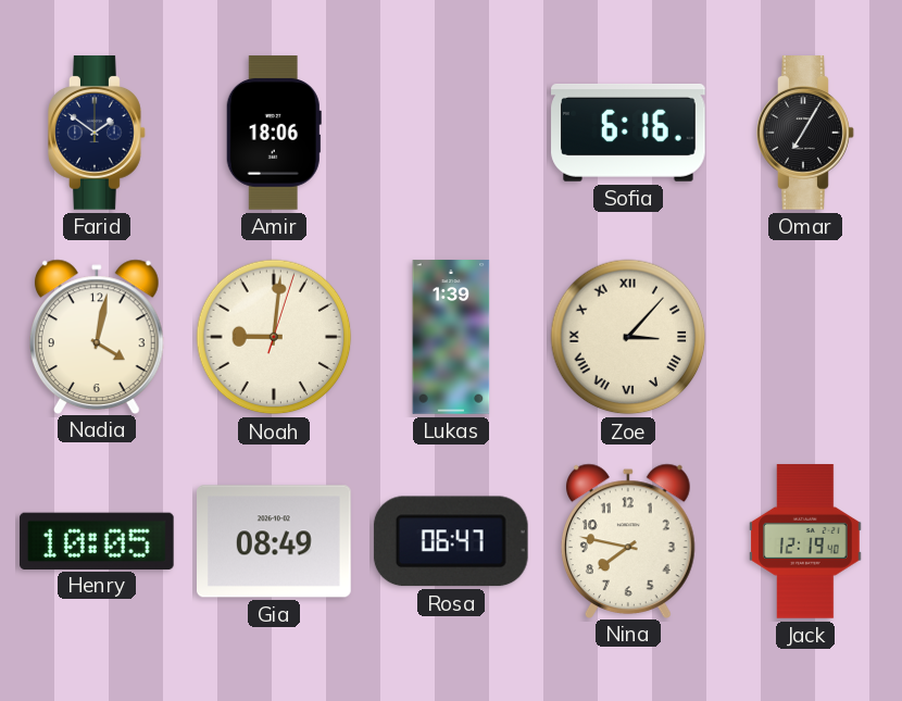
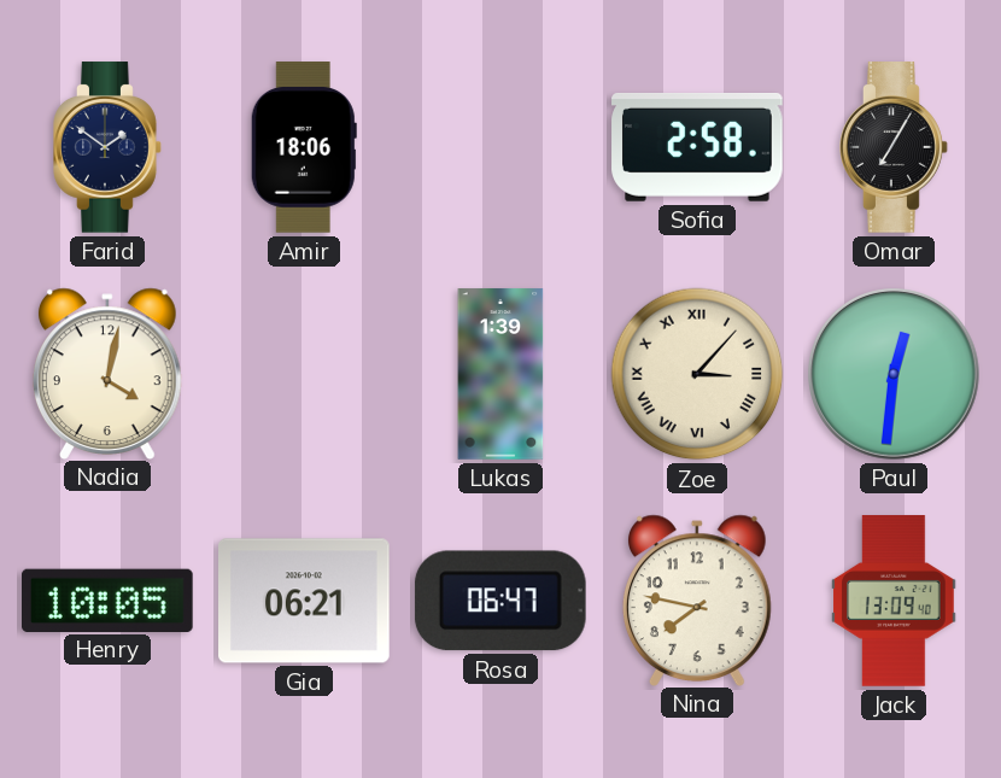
Sofia: 6:16 -> 2:58 (697, 148)
Noah: 9:01 -> none (274, 337)
Paul: none -> 12:31 (895, 375)
Gia: 08:49 -> 06:21 (305, 601)
Jack: 12:19 -> 13:09 (894, 601)
